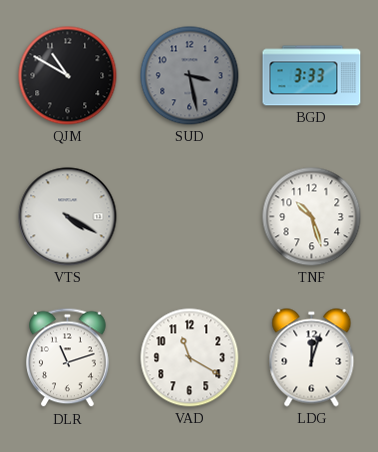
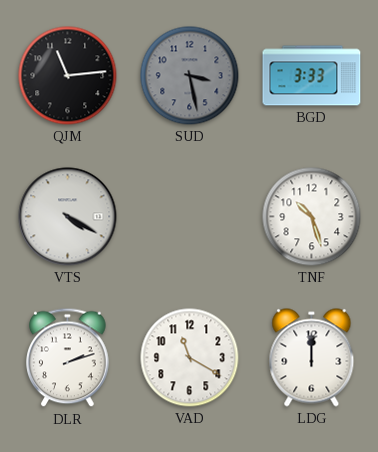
QJM: 10:50 -> 11:14 (68, 76)
DLR: 11:12 -> 2:12 (68, 358)
LDG: 12:03 -> 12:00 (312, 358)
